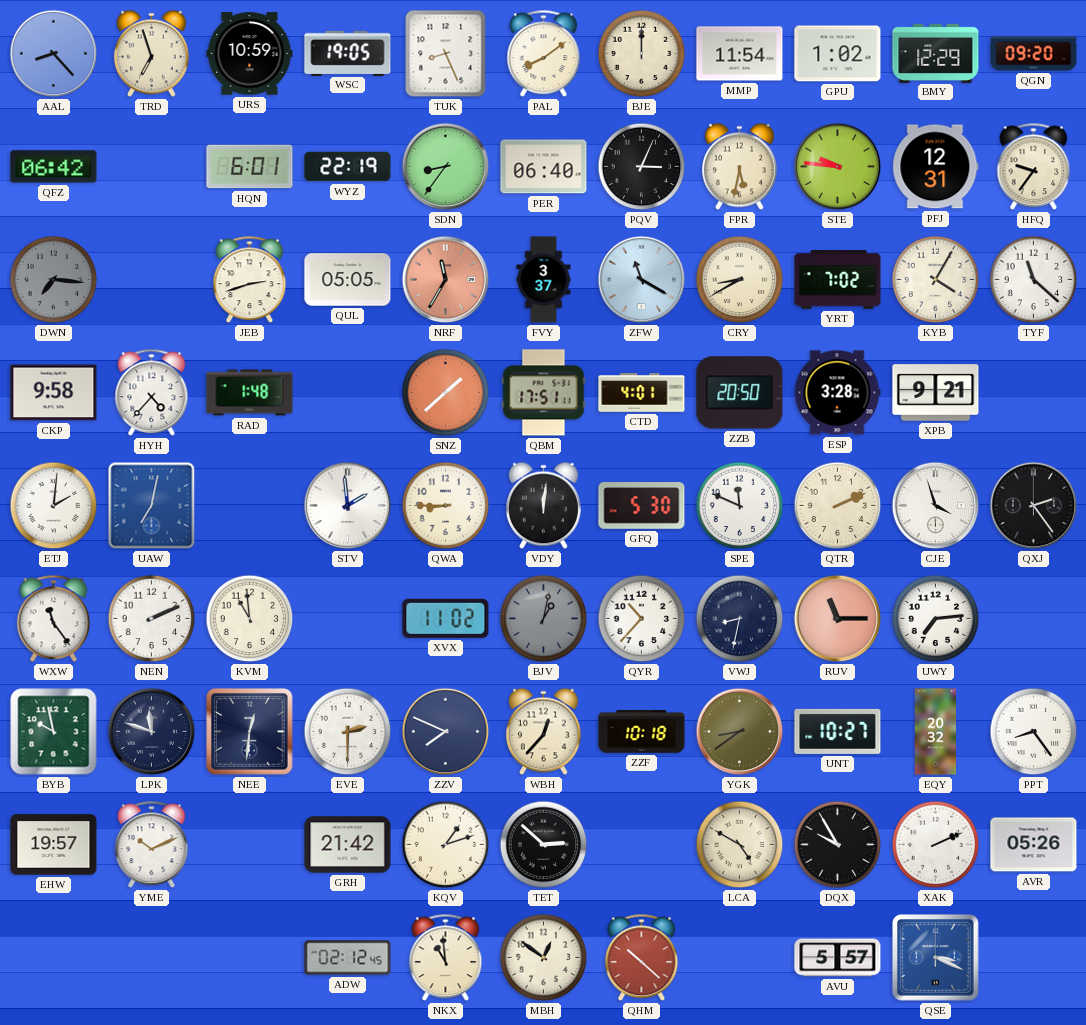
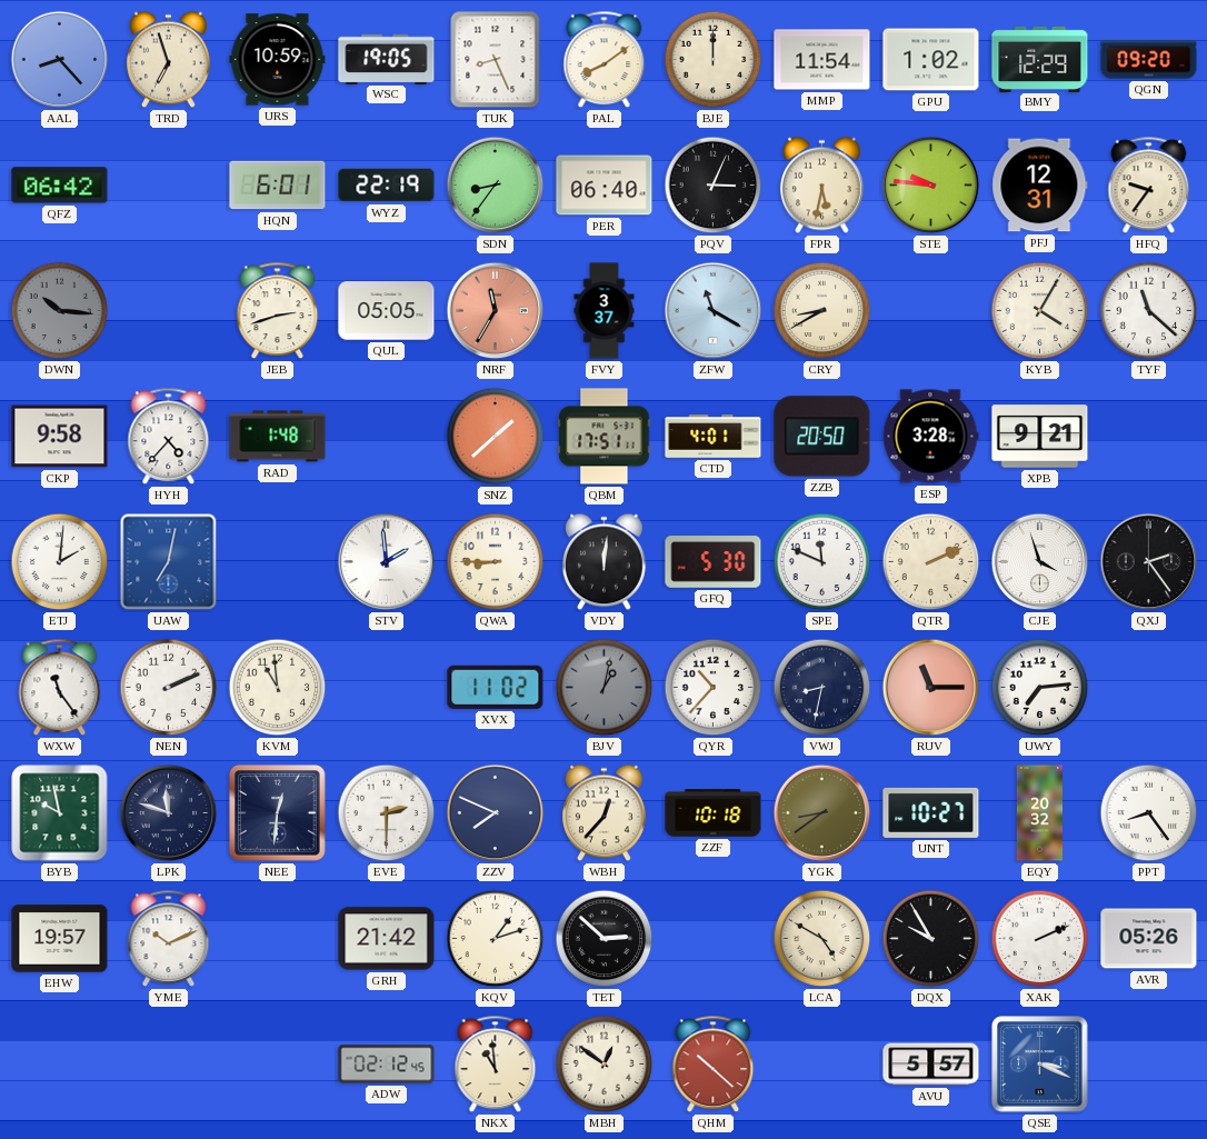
DWN: 7:16 -> 10:16 (60, 311)
YRT: 7:02 -> none (838, 280)
